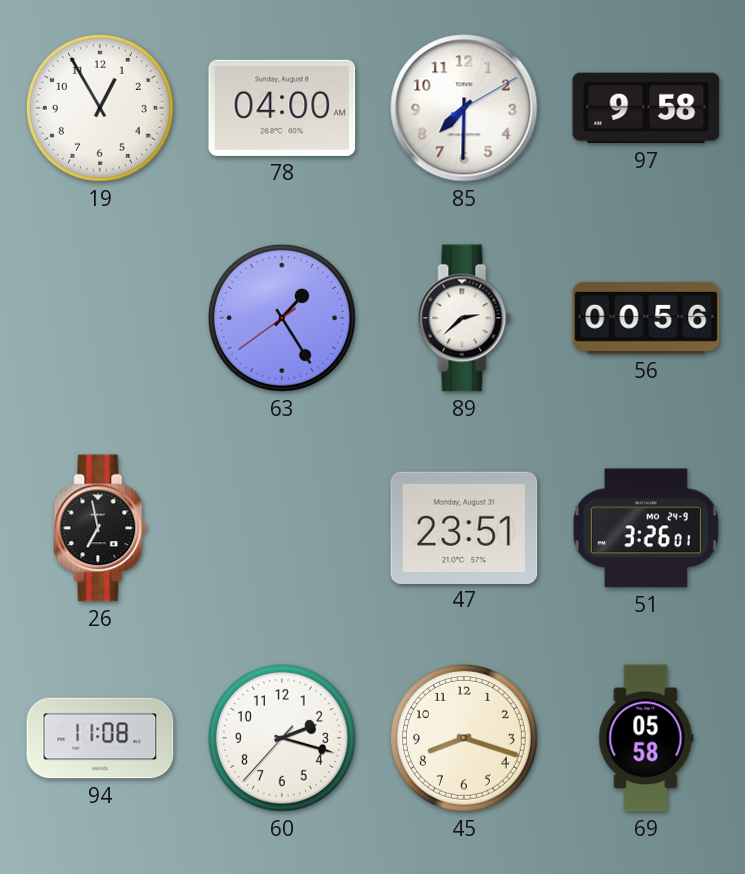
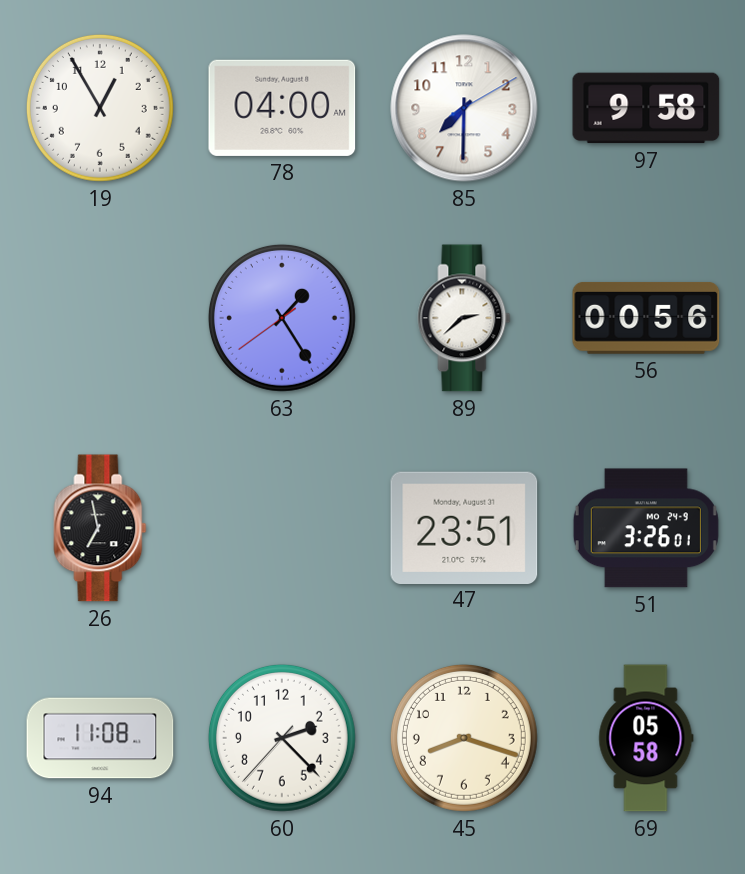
60: 2:17 -> 2:22 (282, 738)
